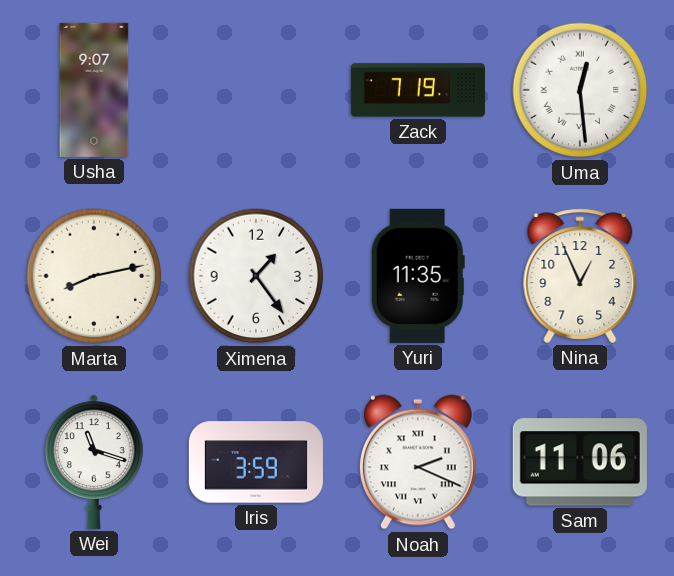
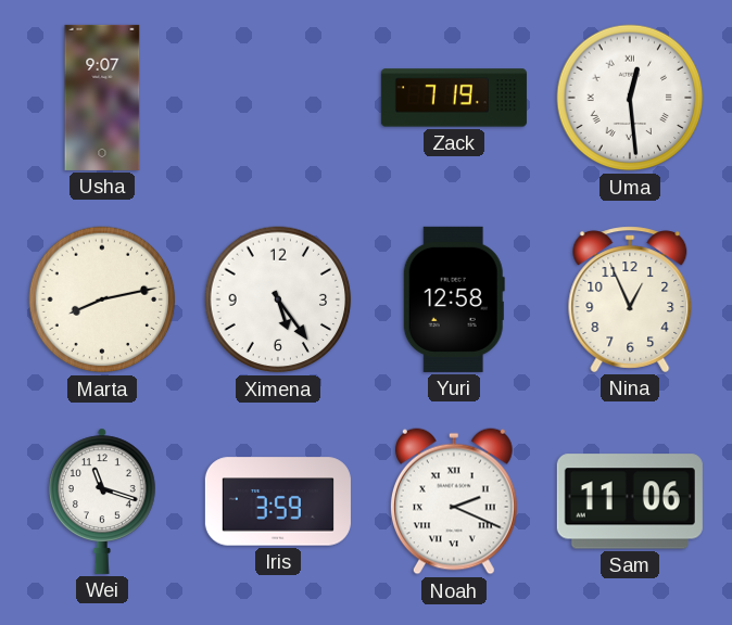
Ximena: 1:24 -> 5:24 (278, 299)
Yuri: 11:35 -> 12:58 (454, 299)
